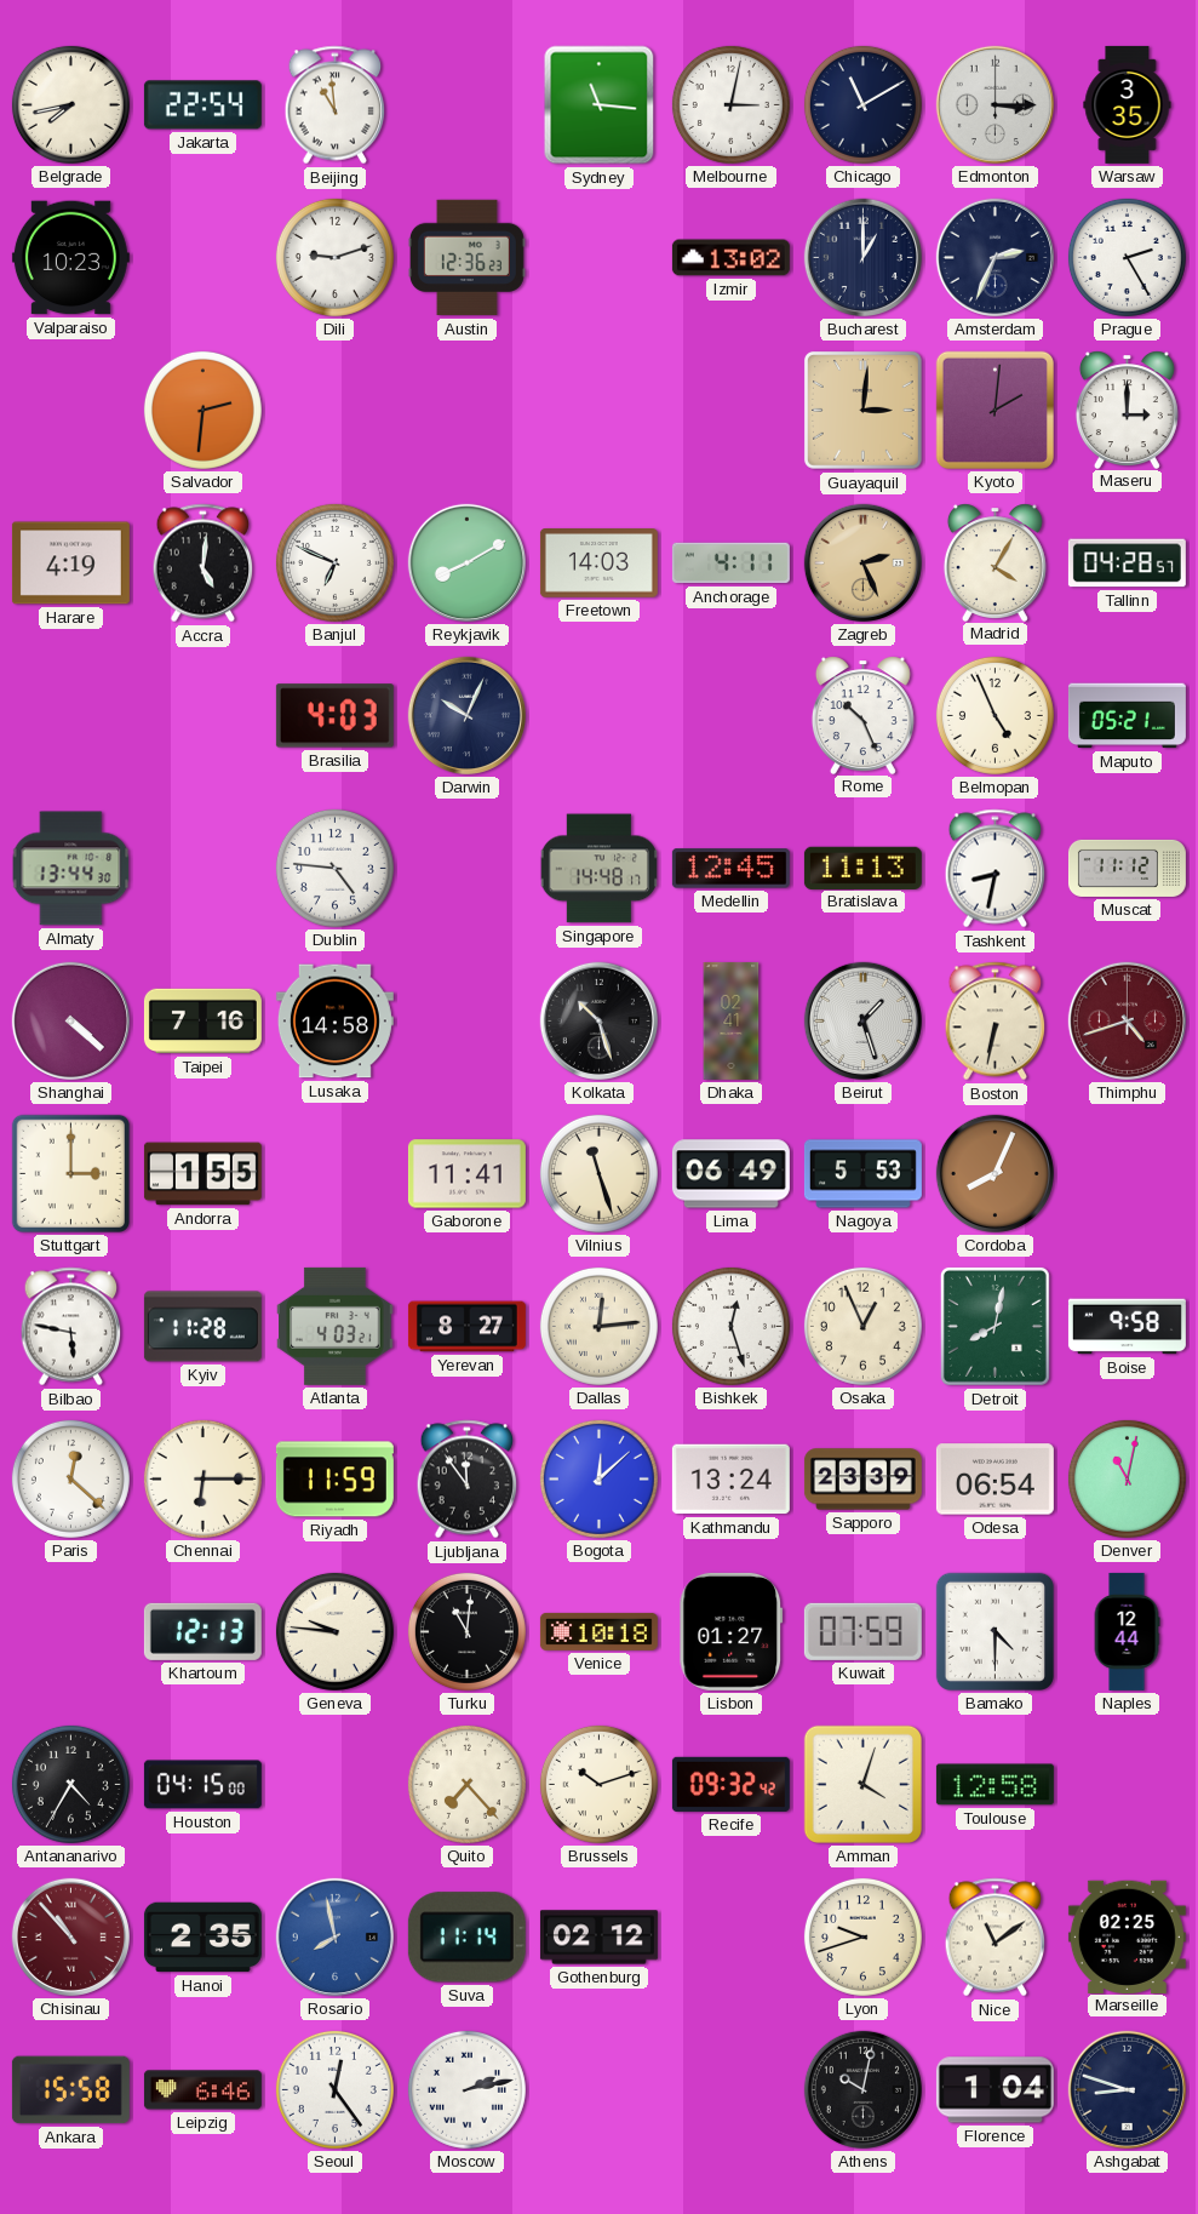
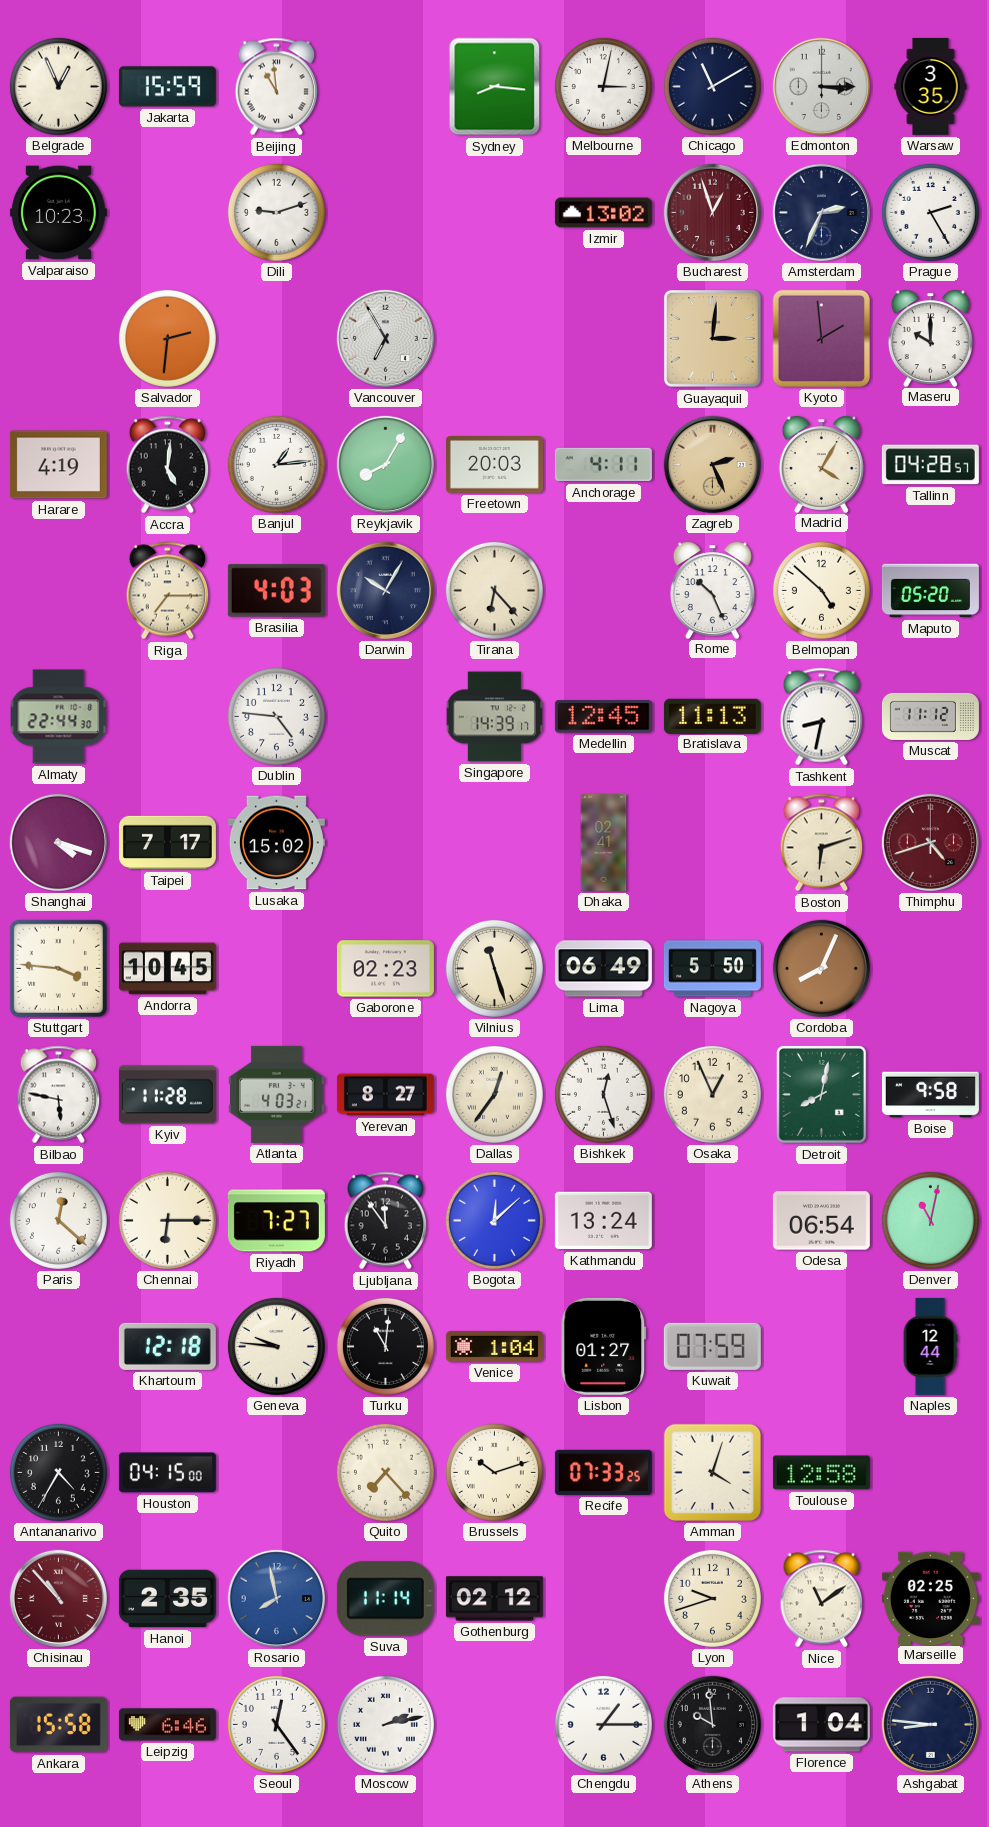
Belgrade: 7:43 -> 12:56 (58, 86)
Jakarta: 22:54 -> 15:59 (167, 87)
Sydney: 11:16 -> 8:16 (495, 87)
Austin: 12:36 -> none (466, 258)
Bucharest: 1:00 -> 12:57 (712, 212)
Bucharest dial: navy -> burgundy (712, 212)
Vancouver: none -> 6:55 (385, 338)
Kyoto: 2:01 -> 1:59 (821, 338)
Maseru: 3:00 -> 10:00 (930, 338)
Banjul: 6:49 -> 1:14 (276, 464)
Reykjavik: 8:10 -> 8:05 (385, 464)
Freetown: 14:03 -> 20:03 (494, 465)
Riga: none -> 7:15 (168, 591)
Darwin: 10:04 -> 10:05 (385, 590)
Tirana: none -> 6:23 (494, 590)
Belmopan: 4:56 -> 4:52 (821, 590)
Maputo: 05:21 -> 05:20 (930, 591)
Almaty: 13:44 -> 22:44 (59, 717)
Singapore: 14:48 -> 14:39 (494, 717)
Shanghai: 4:22 -> 4:18 (58, 842)
Taipei: 7:16 -> 7:17 (167, 843)
Lusaka: 14:58 -> 15:02 (276, 843)
Kolkata: 10:27 -> none (598, 1020)
Beirut: 1:27 -> none (862, 1020)
Boston: 6:32 -> 6:12 (822, 843)
Stuttgart: 3:00 -> 3:46 (58, 968)
Andorra: 1:55 -> 10:45 (167, 969)
Gaborone: 11:41 -> 02:23 (385, 969)
Nagoya: 5:53 -> 5:50 (712, 969)
Dallas: 12:14 -> 12:36 (494, 1094)
Riyadh: 11:59 -> 7:27 (276, 1221)
Sapporo: 23:39 -> none (862, 1480)
Khartoum: 12:13 -> 12:18 (167, 1346)
Venice: 10:18 -> 1:04 (494, 1346)
Bamako: 4:30 -> none (994, 1631)
Recife: 09:32 -> 07:33 (603, 1472)
Chengdu: none -> 1:15 (603, 1724)
Athens: 10:02 -> 9:59 (712, 1724)
Ashgabat: 8:48 -> 8:46 (930, 1724)
